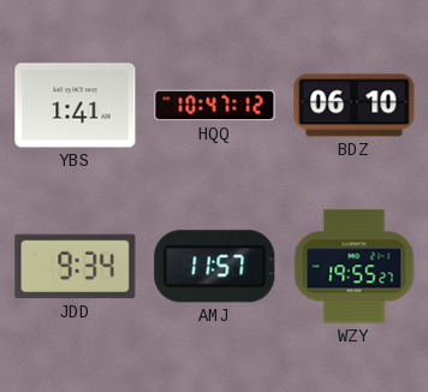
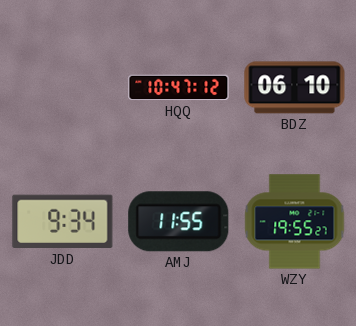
YBS: 1:41 -> none (76, 106)
AMJ: 11:57 -> 11:55 (179, 222)
